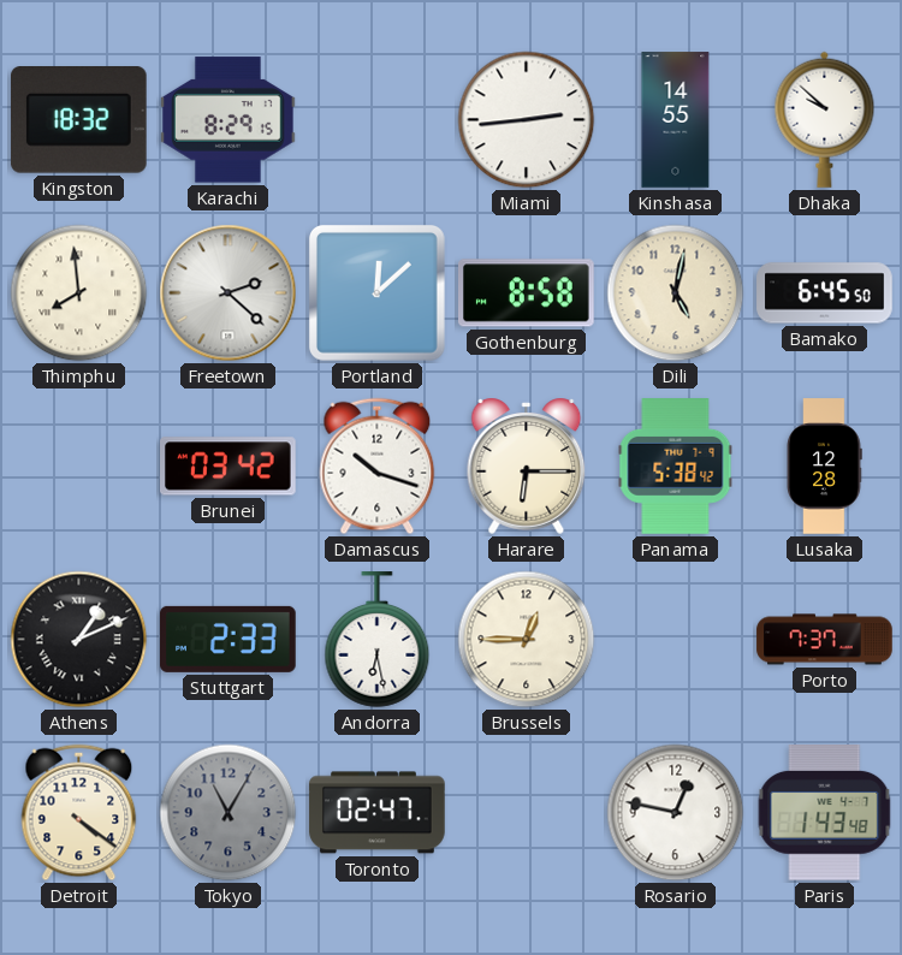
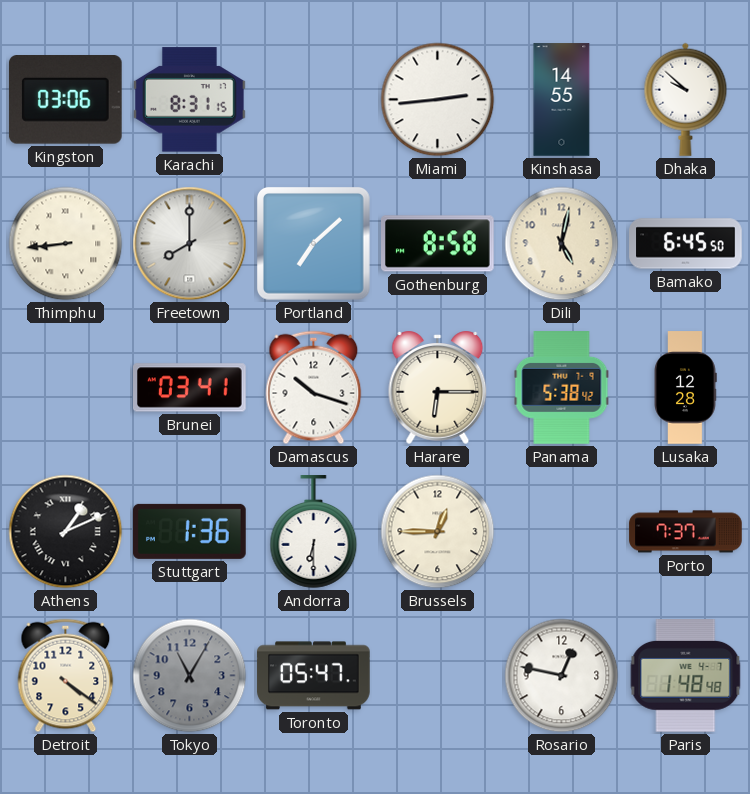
Kingston: 18:32 -> 03:06 (65, 100)
Karachi: 8:29 -> 8:31 (190, 100)
Thimphu: 7:59 -> 8:44 (66, 244)
Freetown: 2:22 -> 8:00 (190, 244)
Portland: 12:08 -> 7:08 (313, 243)
Brunei: 03:42 -> 03:41 (190, 388)
Stuttgart: 2:33 -> 1:36 (190, 531)
Andorra: 6:28 -> 6:30 (314, 532)
Toronto: 02:47 -> 05:47 (314, 676)
Paris: 1:43 -> 1:48 (686, 676)
